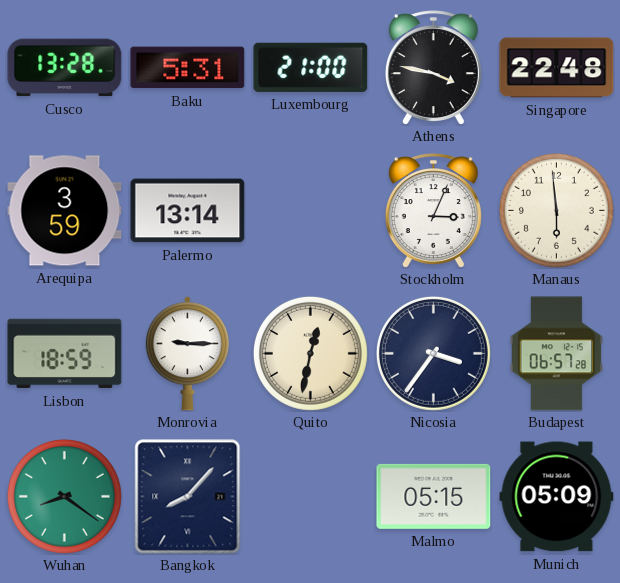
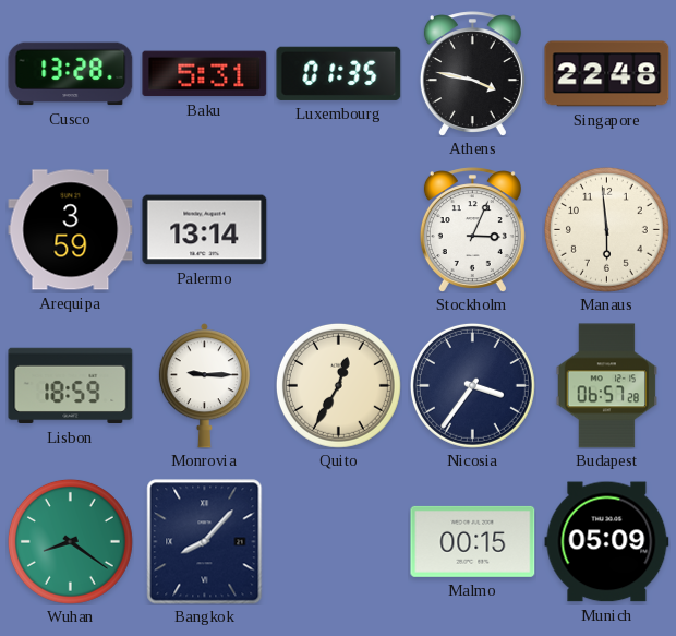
Luxembourg: 21:00 -> 01:35 (339, 73)
Quito: 12:32 -> 12:35 (338, 385)
Malmo: 05:15 -> 00:15 (473, 541)
